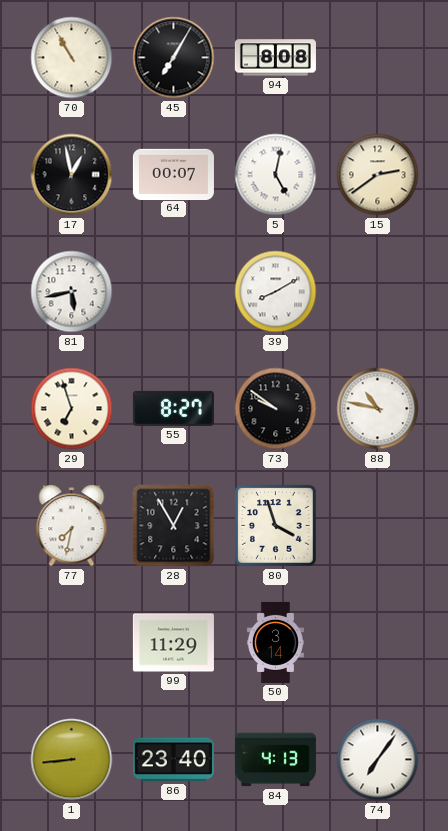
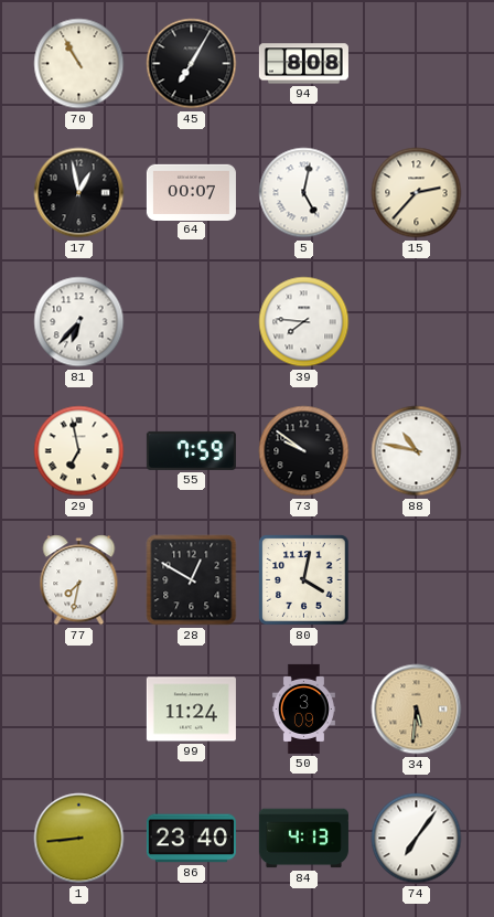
15: 2:39 -> 2:37 (417, 193)
81: 5:43 -> 6:37 (79, 322)
39: 8:10 -> 7:46 (304, 322)
29: 6:57 -> 6:58 (79, 451)
55: 8:27 -> 7:59 (191, 450)
28: 12:55 -> 12:50 (192, 580)
80: 3:57 -> 4:02 (304, 580)
99: 11:29 -> 11:24 (191, 710)
50: 3:14 -> 3:09 (303, 708)
34: none -> 5:31 (417, 710)
